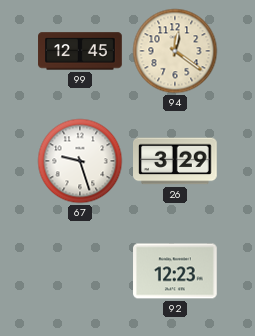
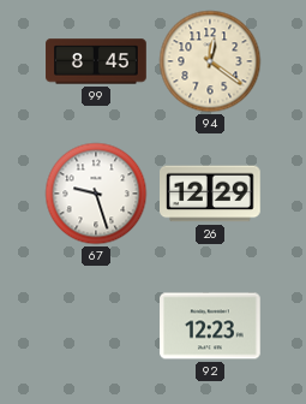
99: 12:45 -> 8:45 (96, 61)
26: 3:29 -> 12:29 (211, 194)
